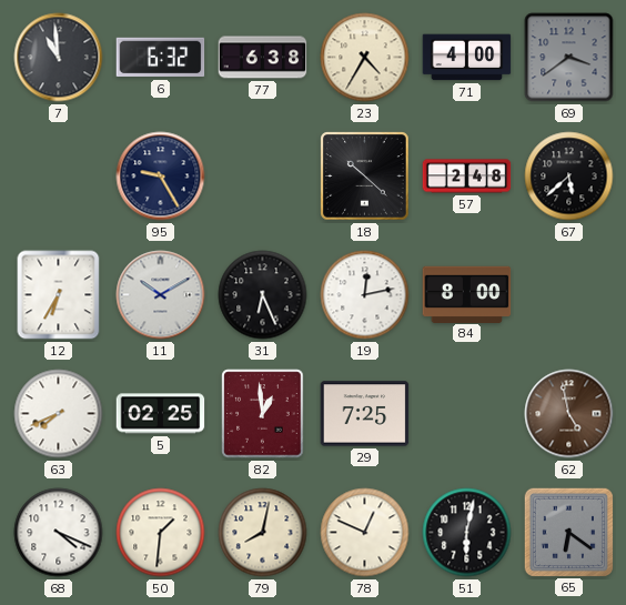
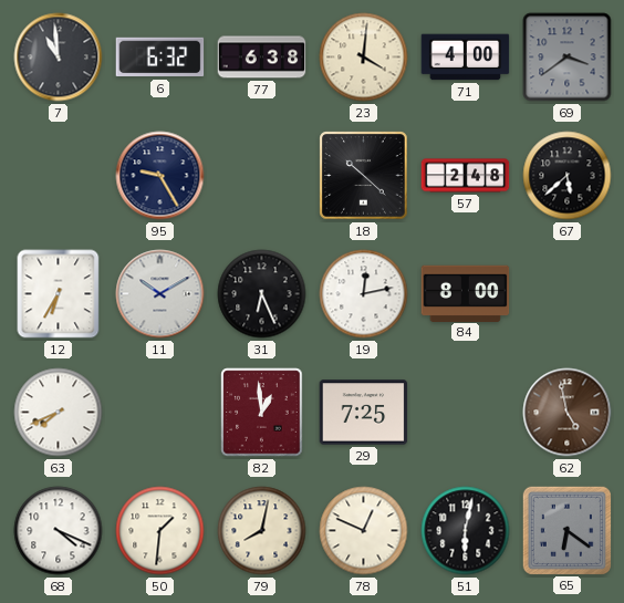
23: 4:35 -> 4:01 (364, 58)
5: 02:25 -> none (161, 414)
